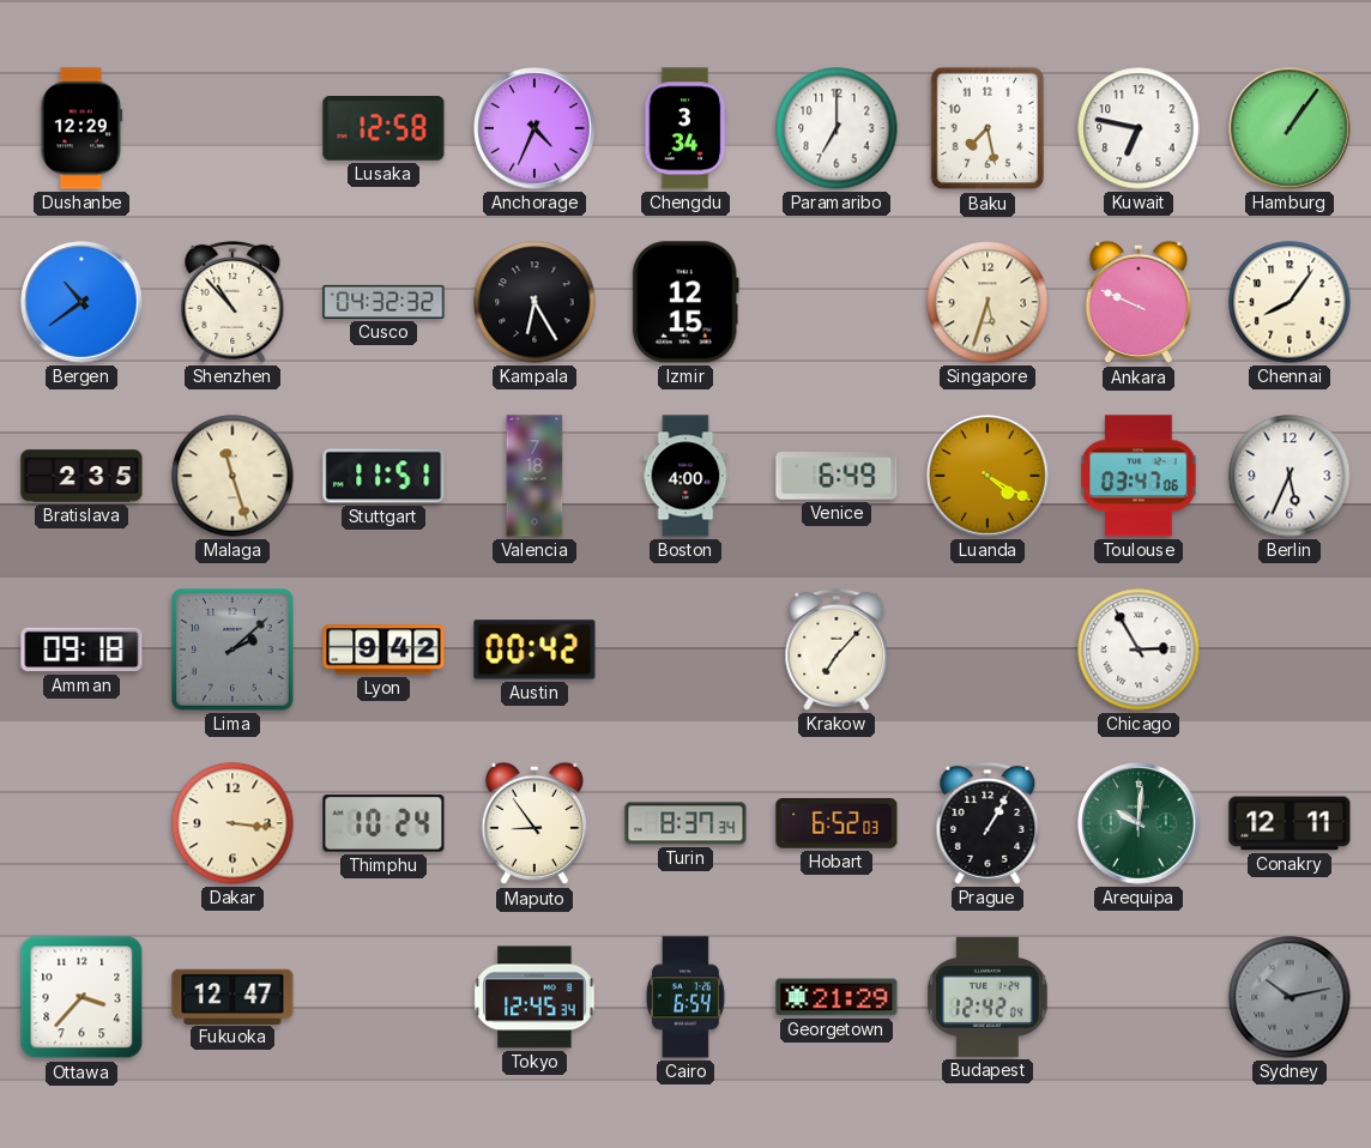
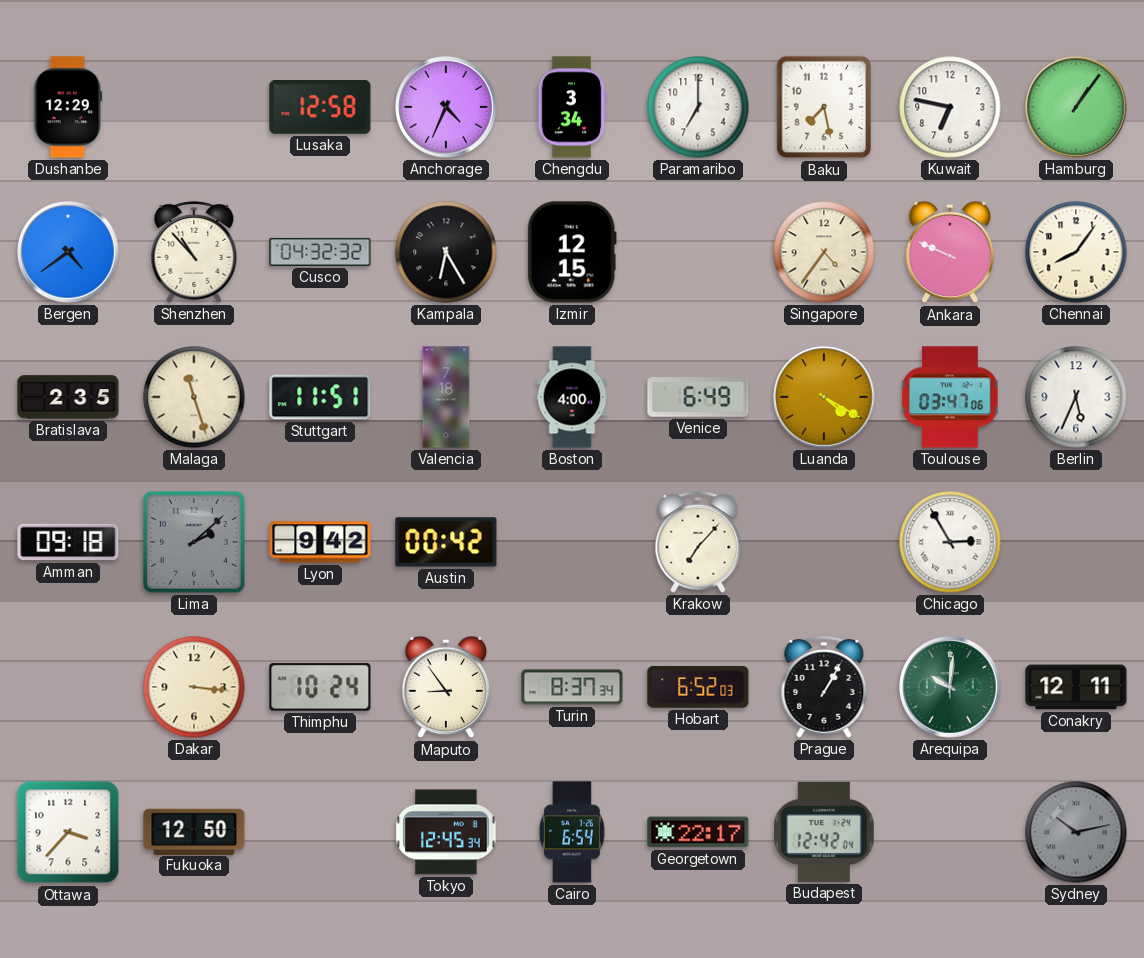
Bergen: 10:39 -> 4:39 (68, 252)
Singapore: 5:33 -> 4:36 (824, 252)
Fukuoka: 12:47 -> 12:50 (194, 831)
Georgetown: 21:29 -> 22:17 (698, 832)
